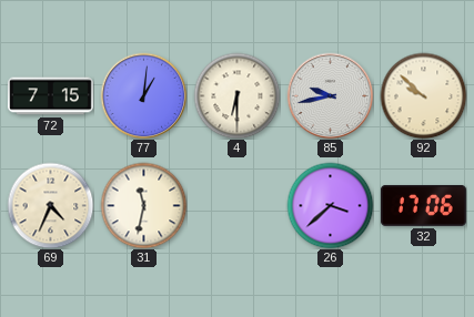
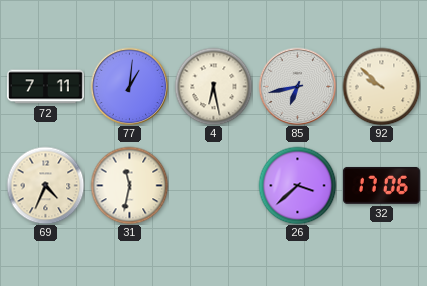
72: 7:15 -> 7:11 (46, 87)
4: 6:30 -> 6:28 (213, 86)
85: 9:43 -> 6:43 (297, 86)
